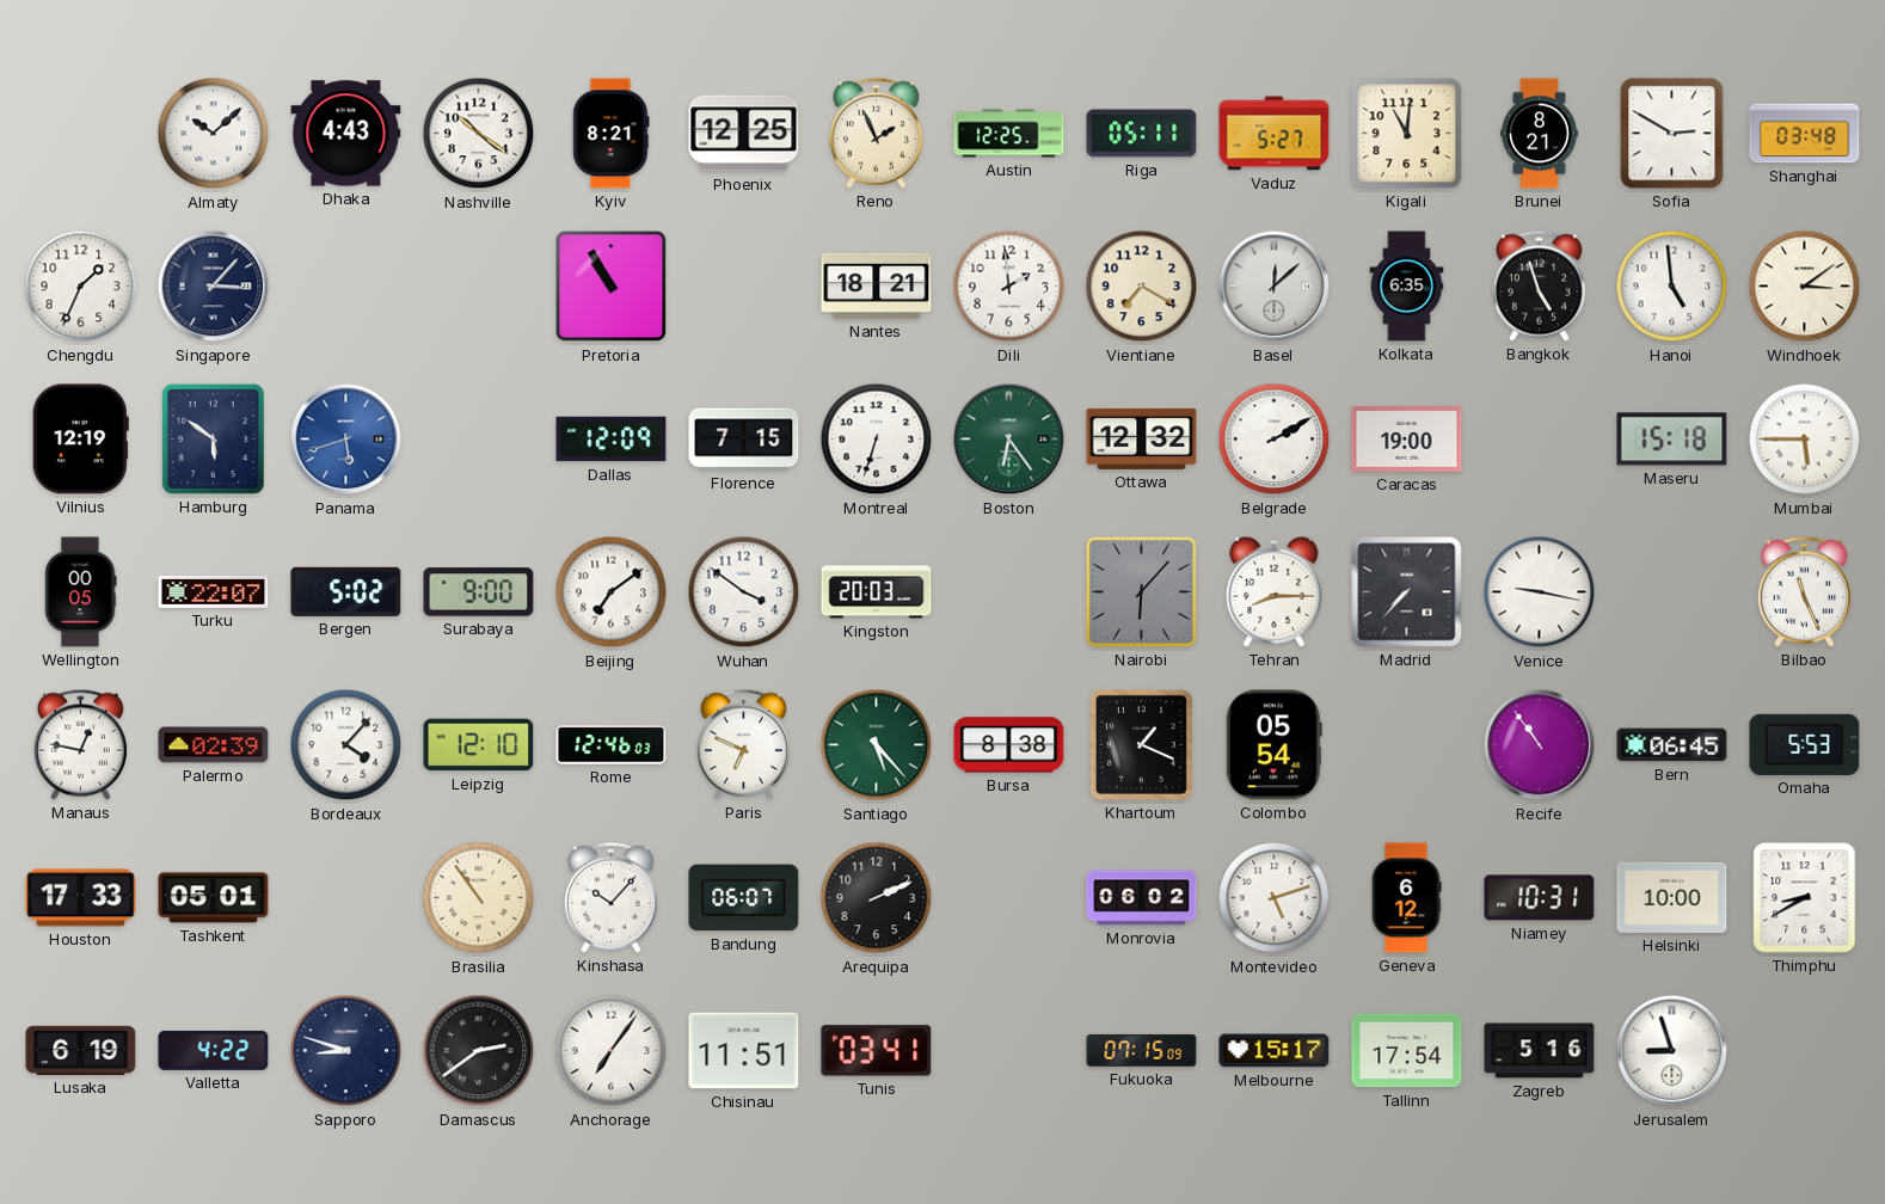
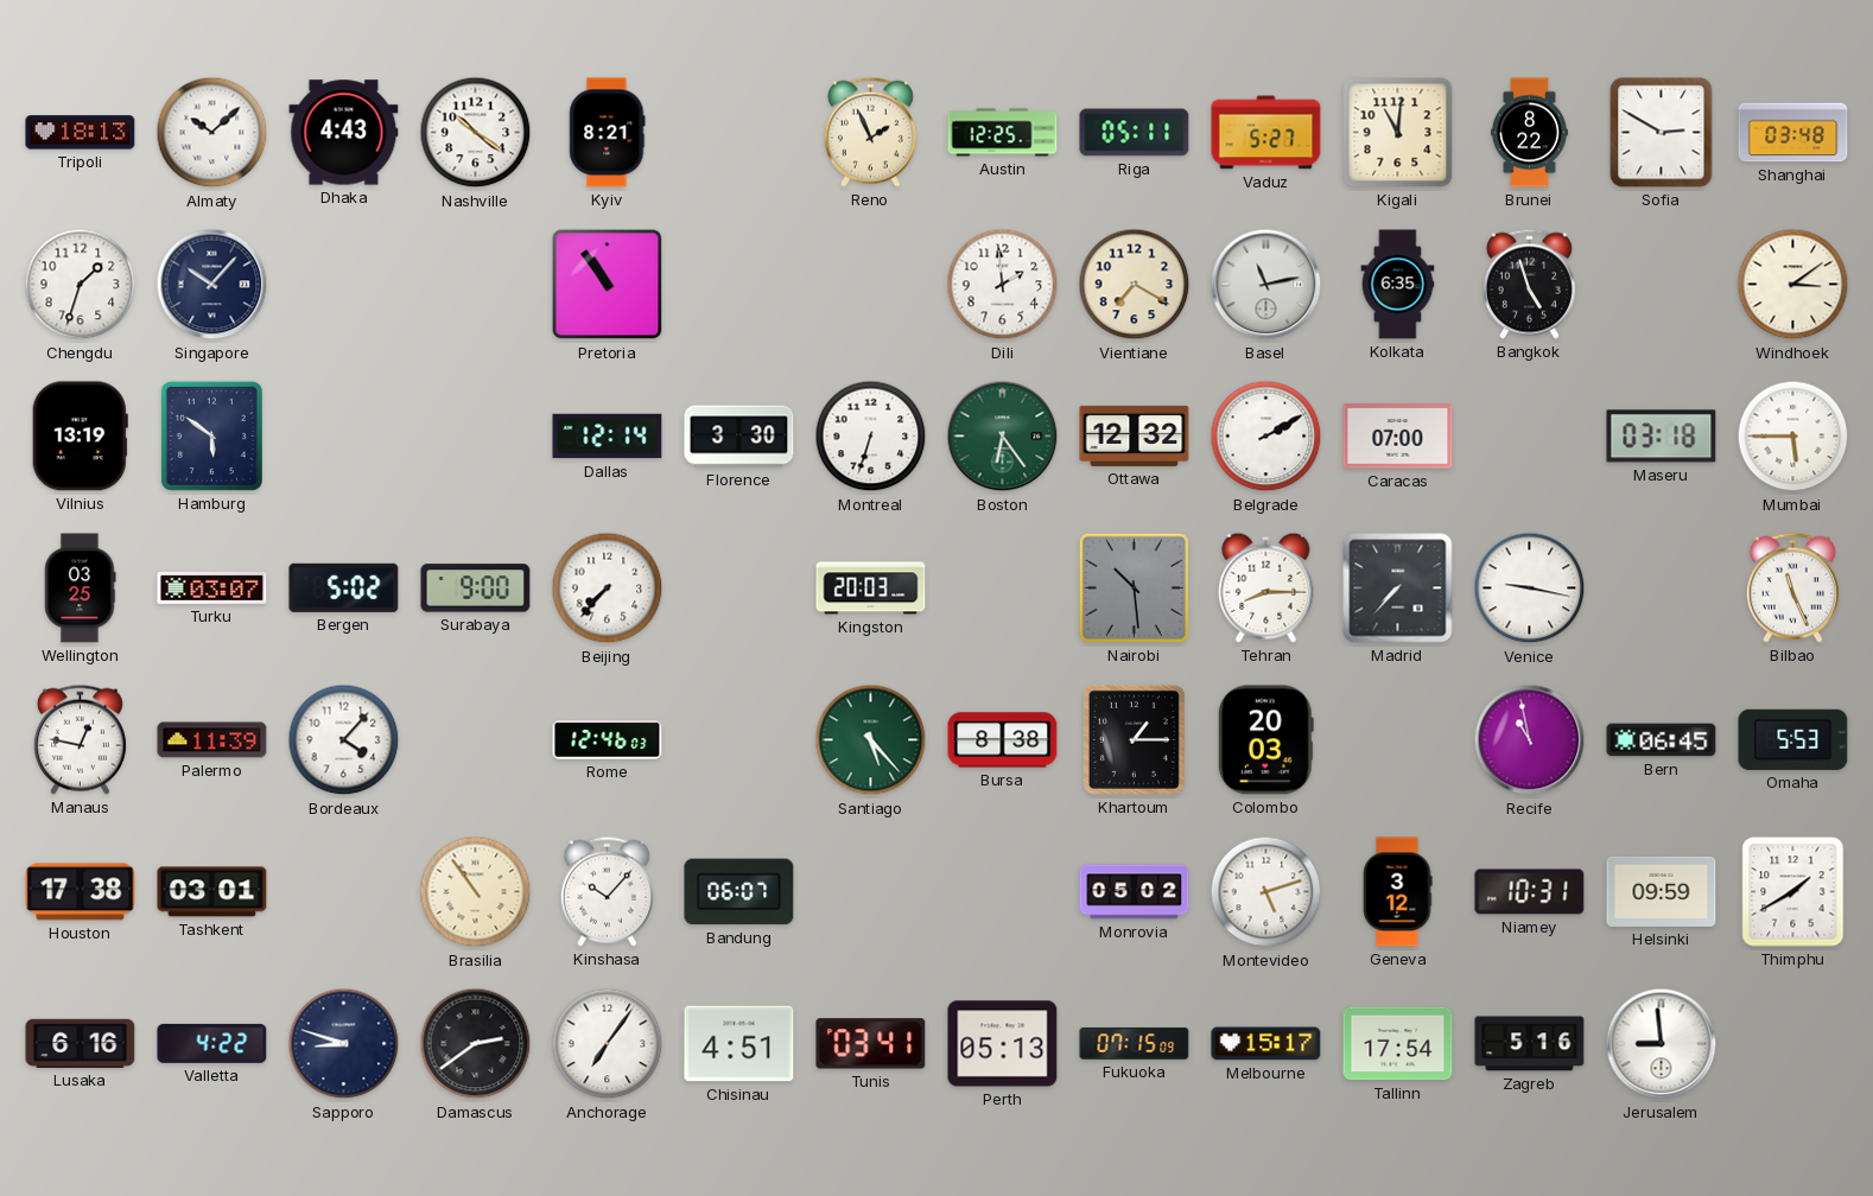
Tripoli: none -> 18:13 (81, 133)
Phoenix: 12:25 -> none (744, 134)
Brunei: 8:21 -> 8:22 (1530, 133)
Chengdu: 1:34 -> 1:33 (81, 285)
Singapore: 3:07 -> 10:07 (212, 285)
Pretoria: 10:55 -> 10:54 (608, 285)
Nantes: 18:21 -> none (877, 285)
Basel: 12:08 -> 11:13 (1266, 285)
Hanoi: 4:59 -> none (1672, 287)
Vilnius: 12:19 -> 13:19 (80, 437)
Panama: 5:42 -> none (346, 440)
Dallas: 12:09 -> 12:14 (608, 437)
Florence: 7:15 -> 3:30 (739, 437)
Caracas: 19:00 -> 07:00 (1398, 437)
Maseru: 15:18 -> 03:18 (1662, 437)
Wellington: 00:05 -> 03:25 (81, 589)
Turku: 22:07 -> 03:07 (212, 587)
Beijing: 7:09 -> 7:37 (608, 589)
Wuhan: 3:51 -> none (744, 592)
Nairobi: 6:07 -> 10:29 (1134, 587)
Palermo: 02:39 -> 11:39 (212, 740)
Leipzig: 12:10 -> none (479, 745)
Paris: 6:49 -> none (743, 744)
Khartoum: 1:19 -> 1:15 (1134, 739)
Colombo: 05:54 -> 20:03 (1265, 740)
Recife: 10:54 -> 10:58 (1530, 740)
Houston: 17:33 -> 17:38 (81, 892)
Tashkent: 05:01 -> 03:01 (212, 892)
Arequipa: 2:11 -> none (877, 898)
Monrovia: 06:02 -> 05:02 (1135, 892)
Geneva: 6:12 -> 3:12 (1397, 892)
Helsinki: 10:00 -> 09:59 (1662, 891)
Thimphu: 8:40 -> 1:40 (1793, 892)
Lusaka: 6:19 -> 6:16 (81, 1043)
Chisinau: 11:51 -> 4:51 (739, 1044)
Perth: none -> 05:13 (1003, 1044)
Jerusalem: 8:57 -> 8:59 (1662, 1044)
